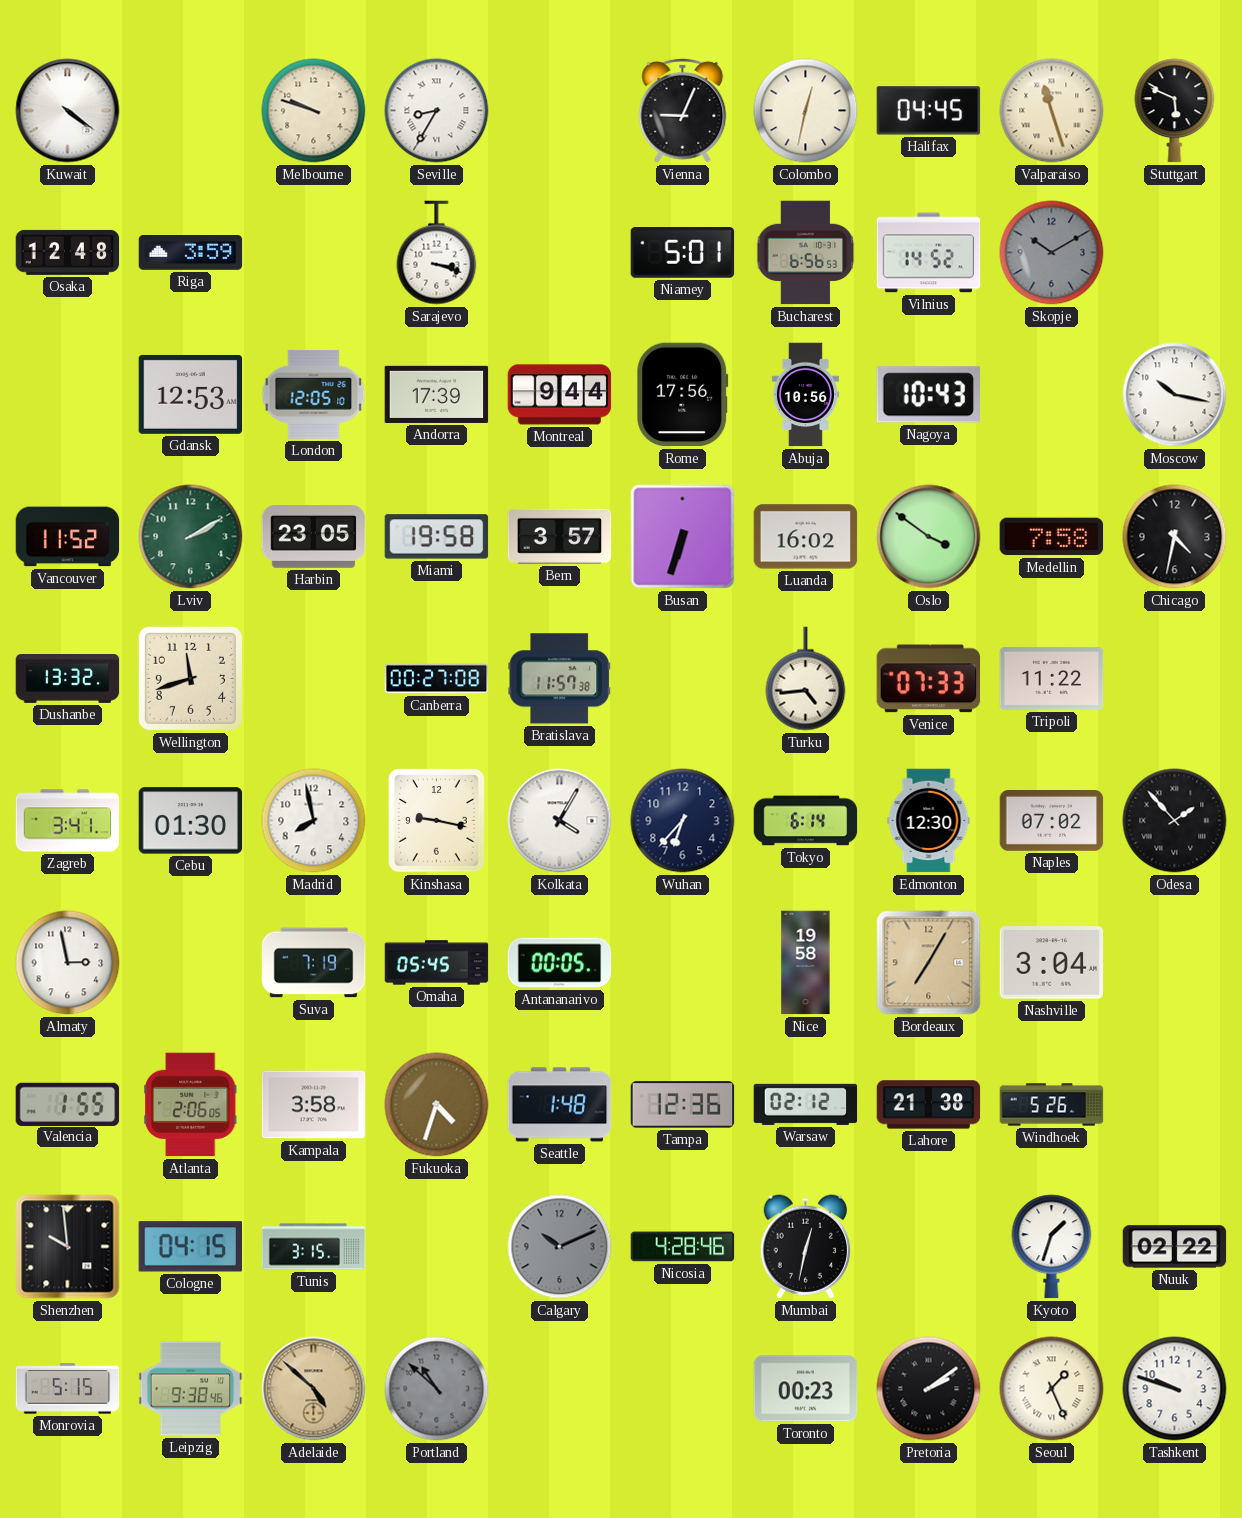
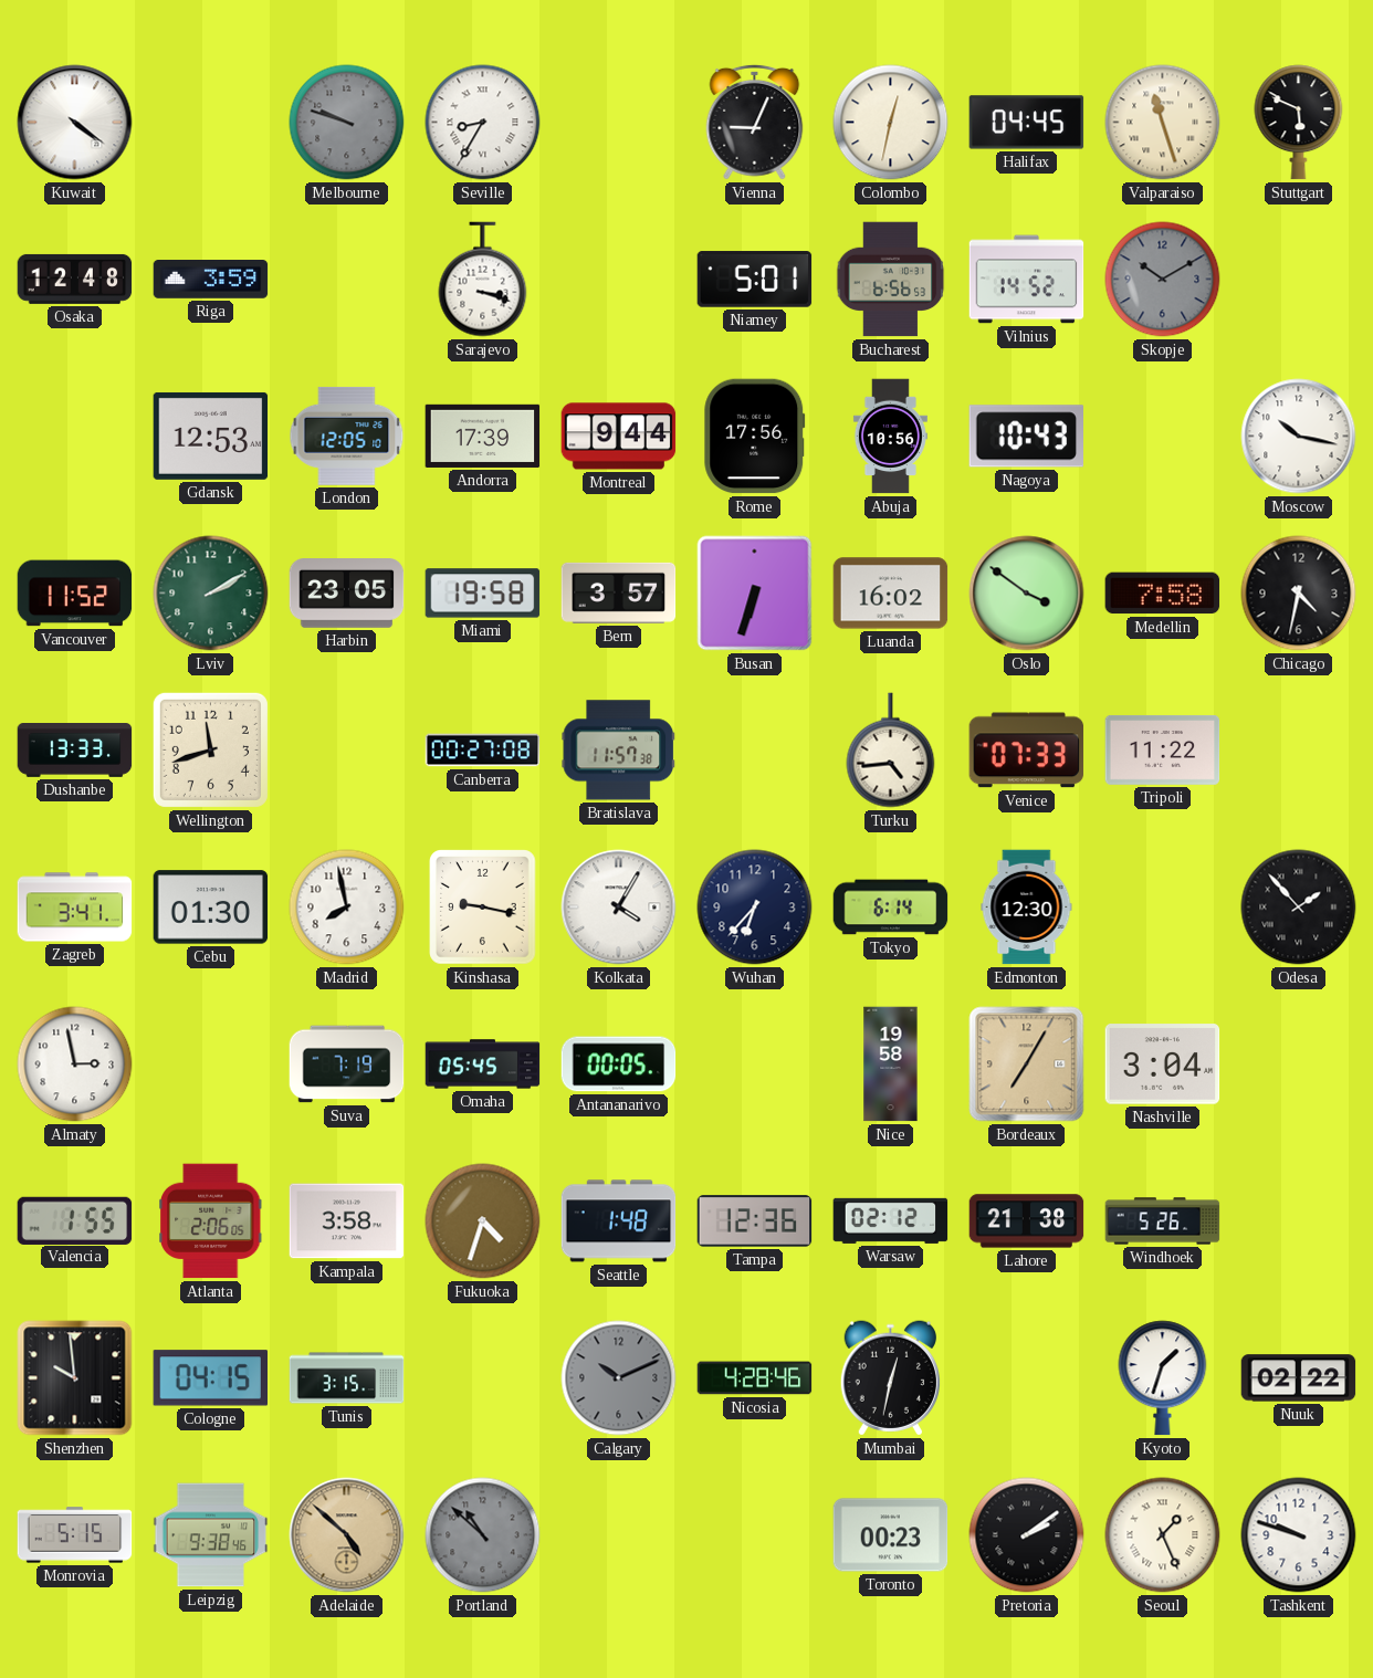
Melbourne dial: cream -> grey (347, 123)
Dushanbe: 13:32 -> 13:33 (75, 751)
Naples: 07:02 -> none (1052, 821)
